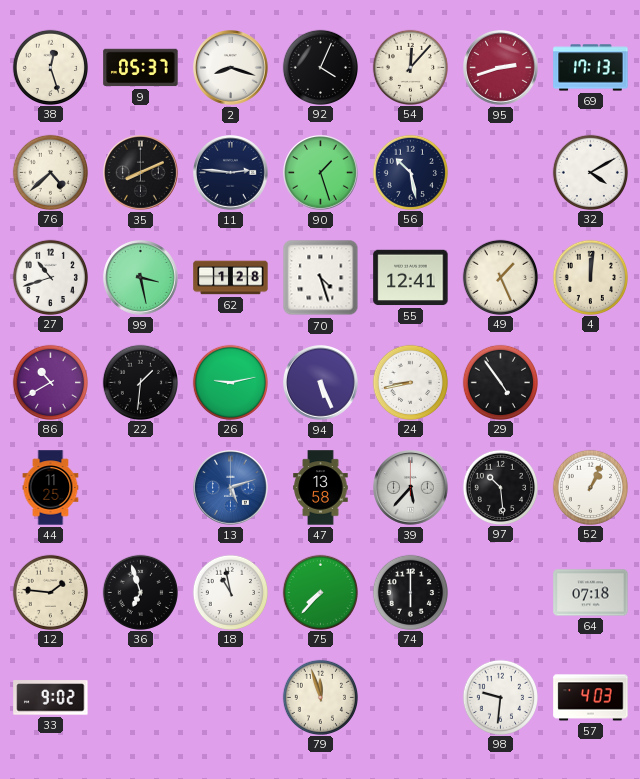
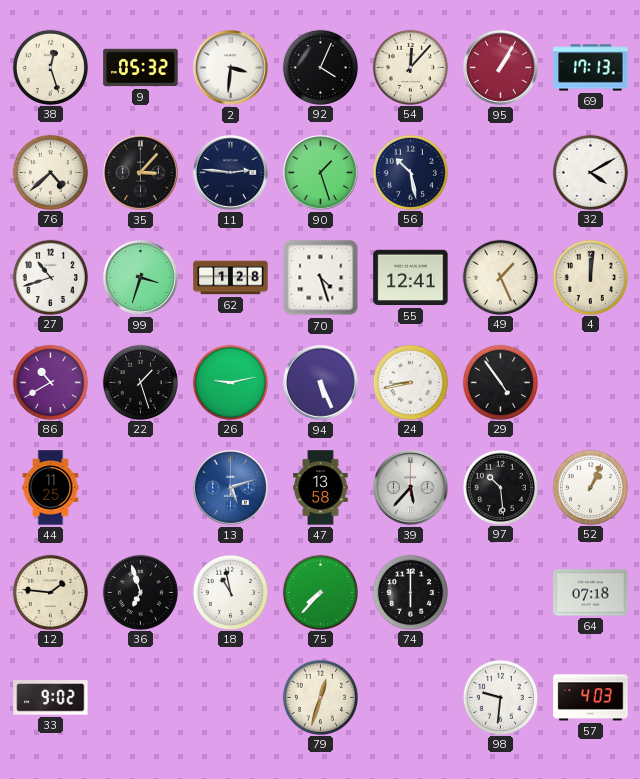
9: 05:37 -> 05:32 (141, 68)
2: 8:18 -> 3:31 (231, 68)
95: 2:42 -> 1:05 (501, 68)
35: 8:11 -> 3:07 (141, 173)
99: 3:28 -> 3:33 (141, 278)
22: 1:31 -> 1:27 (140, 382)
79: 11:57 -> 12:33 (320, 697)
